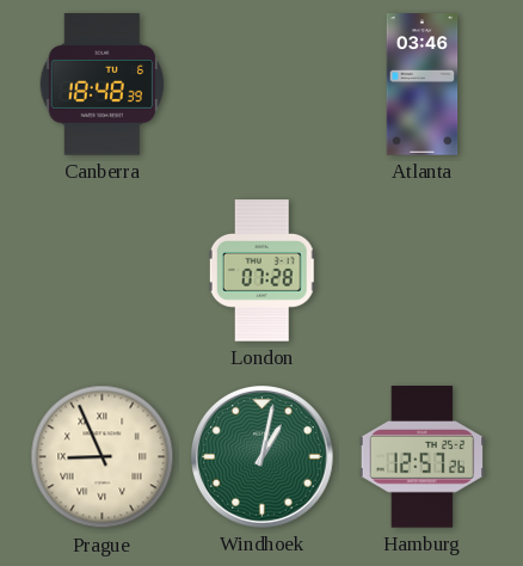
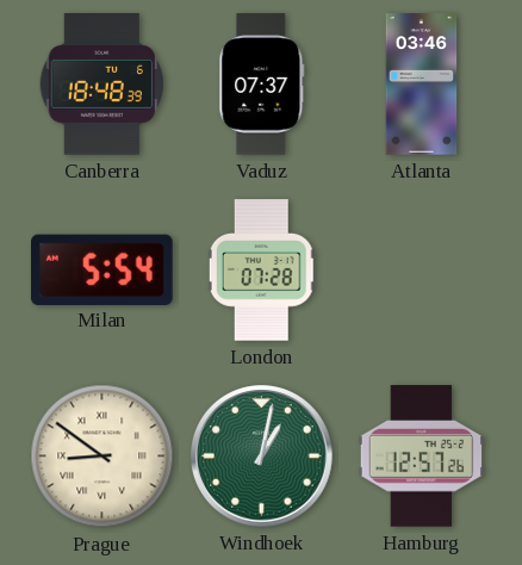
Vaduz: none -> 07:37 (262, 85)
Milan: none -> 5:54 (102, 269)
Prague: 8:56 -> 8:51 (102, 457)
